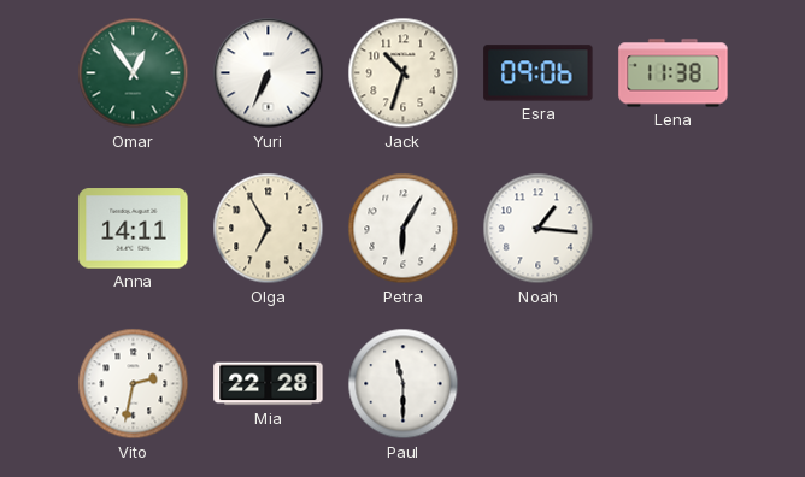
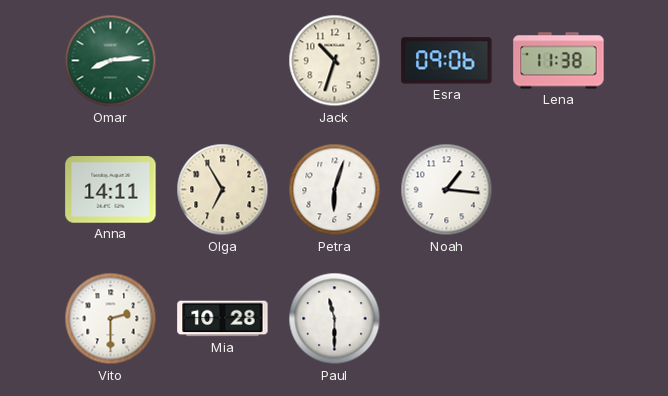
Omar: 12:54 -> 8:14 (111, 61)
Yuri: 6:34 -> none (269, 73)
Petra: 6:05 -> 6:03 (335, 190)
Vito: 2:32 -> 2:30 (111, 319)
Mia: 22:28 -> 10:28 (223, 319)
